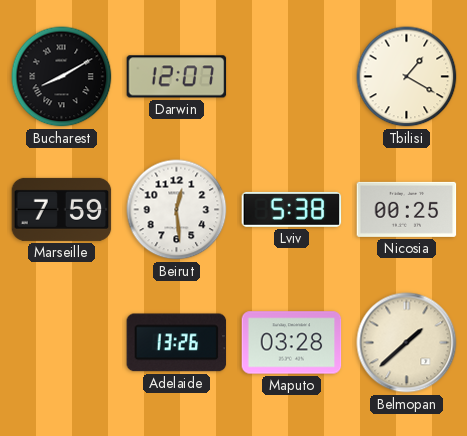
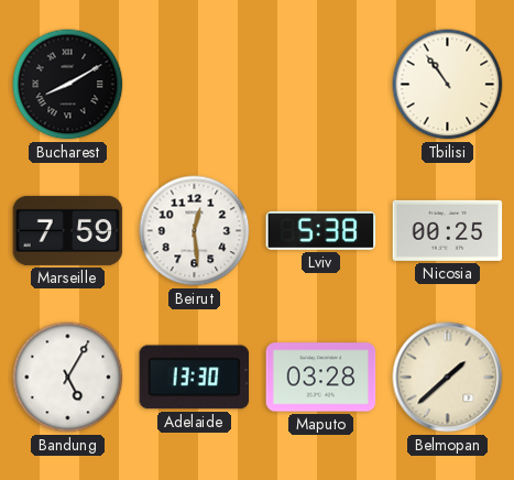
Darwin: 12:07 -> none (177, 77)
Tbilisi: 1:20 -> 10:54 (448, 85)
Bandung: none -> 5:05 (68, 378)
Adelaide: 13:26 -> 13:30 (195, 378)
